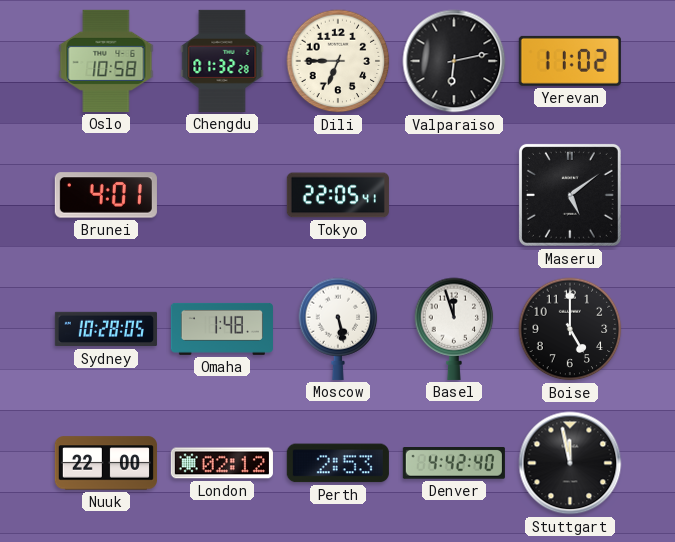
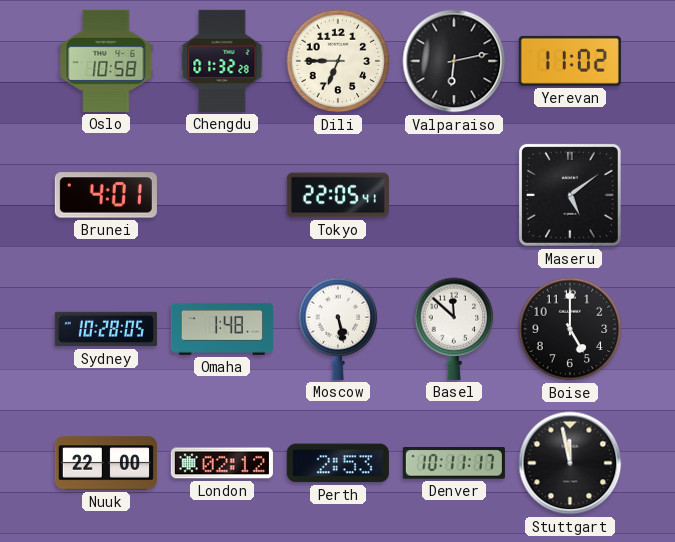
Basel: 11:57 -> 11:52 (454, 329)
Denver: 4:42 -> 10:11 (454, 464)
